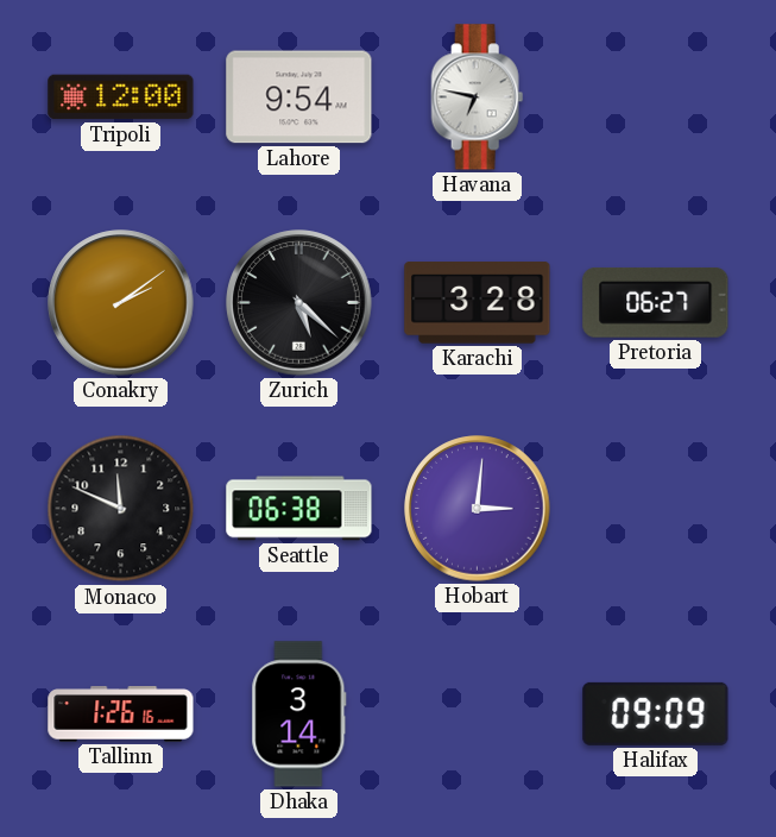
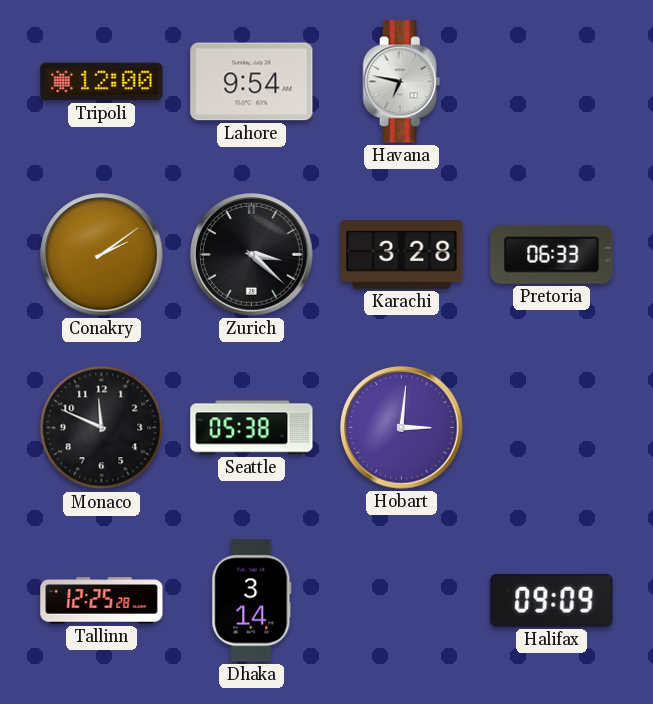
Zurich: 5:22 -> 3:22 (252, 255)
Pretoria: 06:27 -> 06:33 (552, 254)
Seattle: 06:38 -> 05:38 (252, 428)
Tallinn: 1:26 -> 12:25 (102, 601)
